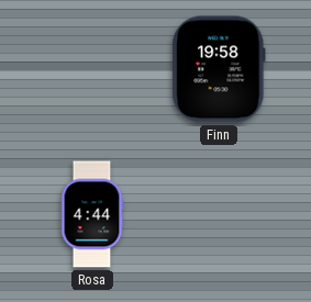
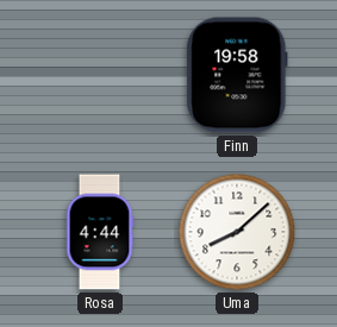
Uma: none -> 8:08 (237, 232)
